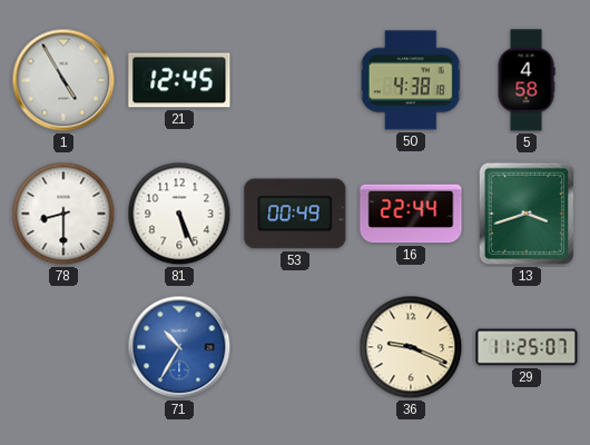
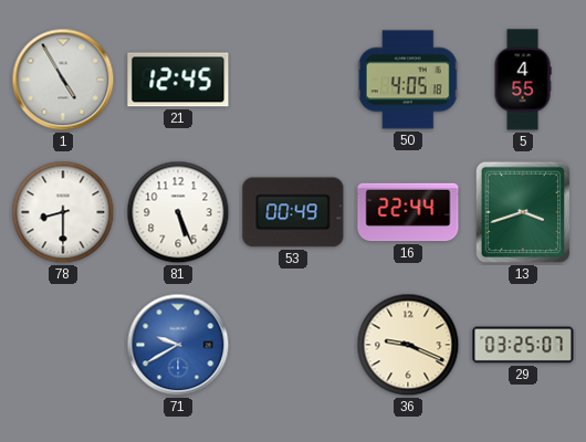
50: 4:38 -> 4:05 (408, 80)
5: 4:58 -> 4:55 (523, 80)
71: 10:35 -> 9:40 (178, 345)
29: 11:25 -> 03:25 (523, 345)
